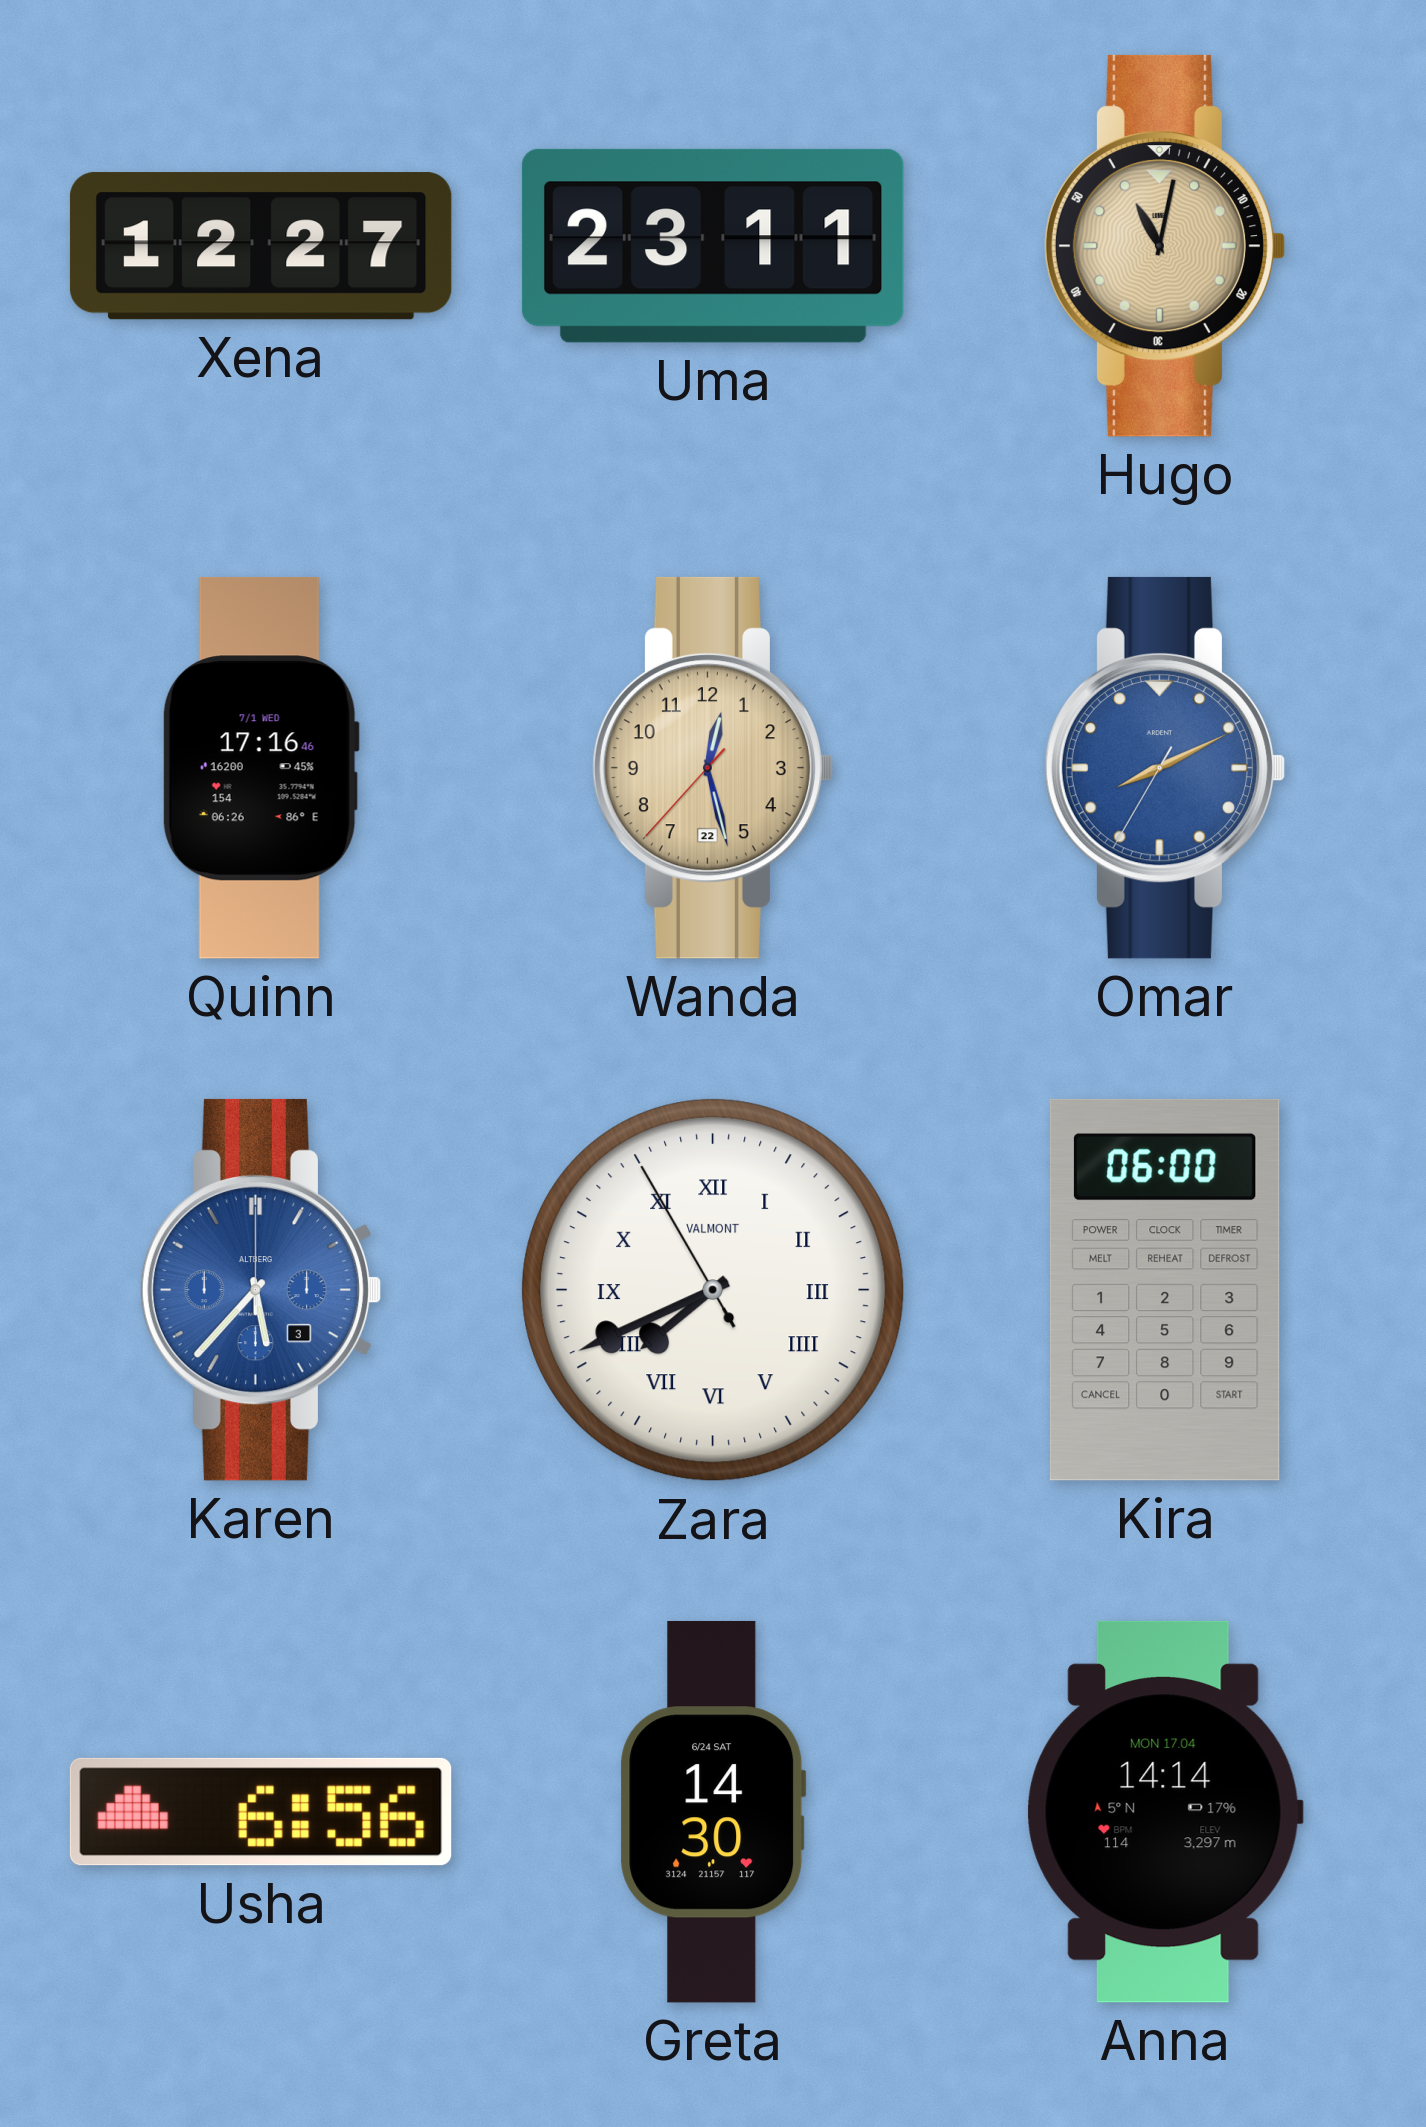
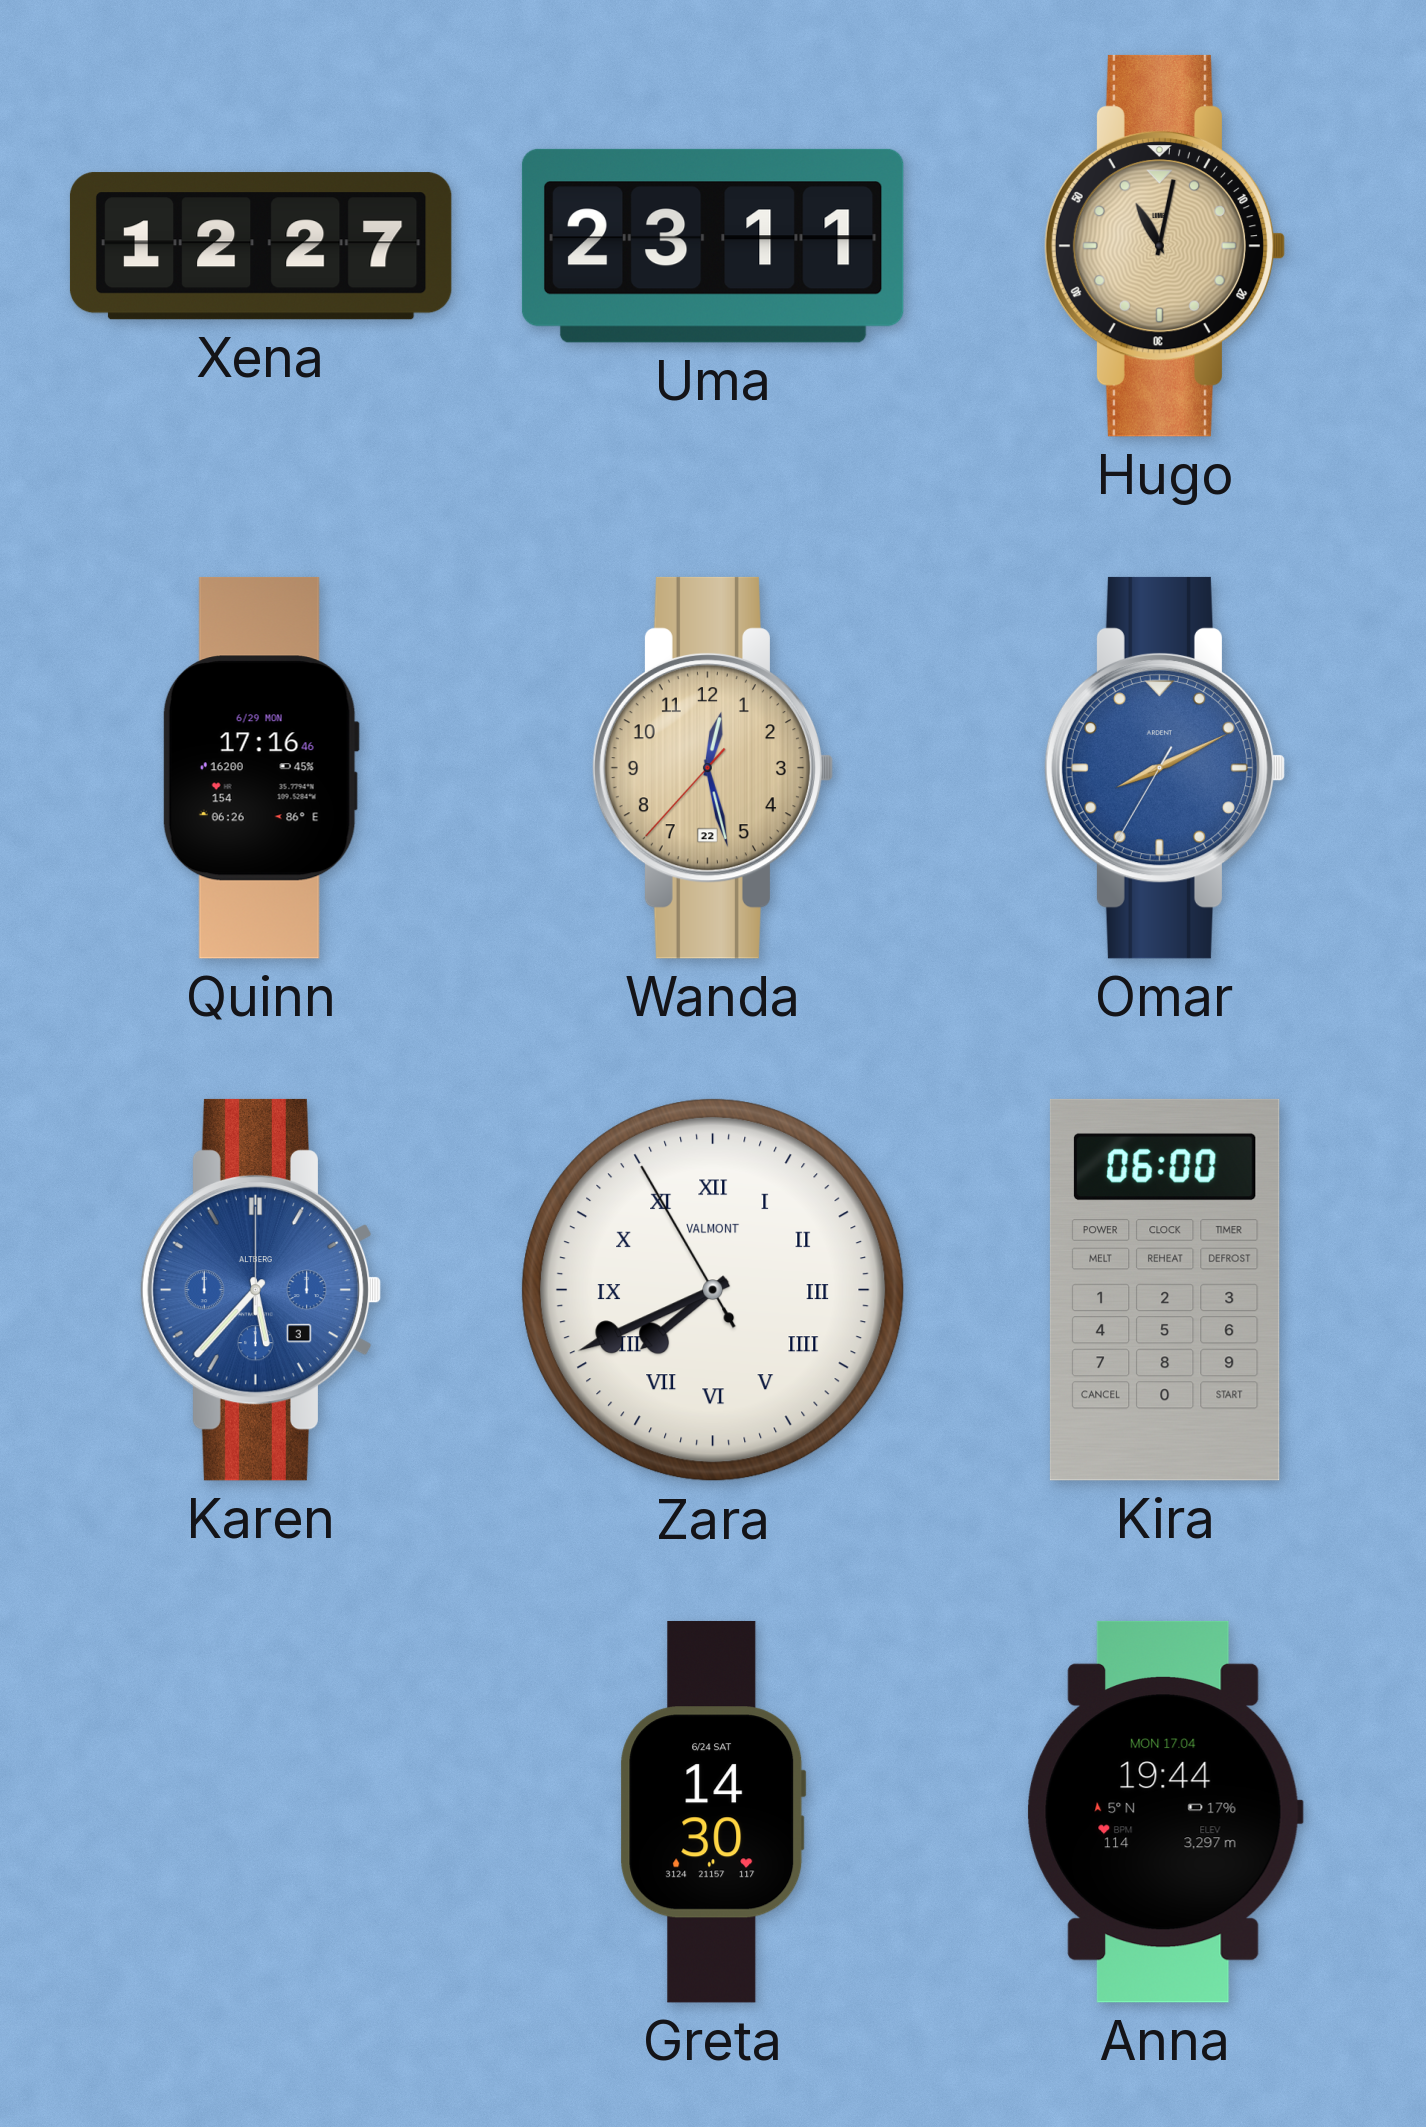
Quinn date: 7/1 WED -> 6/29 MON (261, 768)
Usha: 6:56 -> none (261, 1812)
Anna: 14:14 -> 19:44 (1165, 1812)
